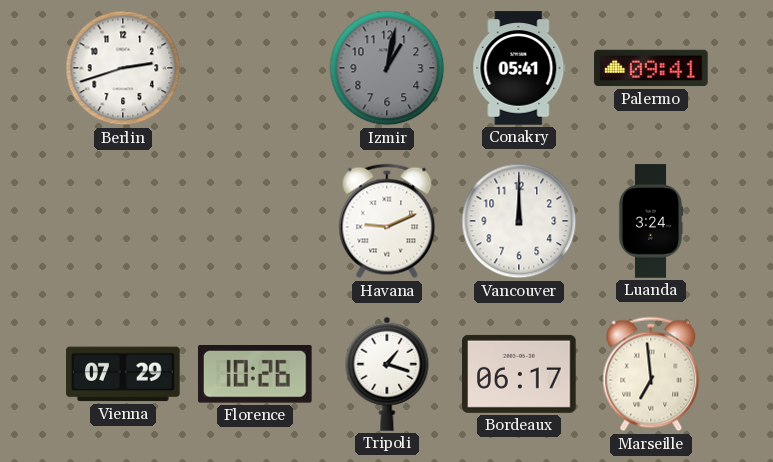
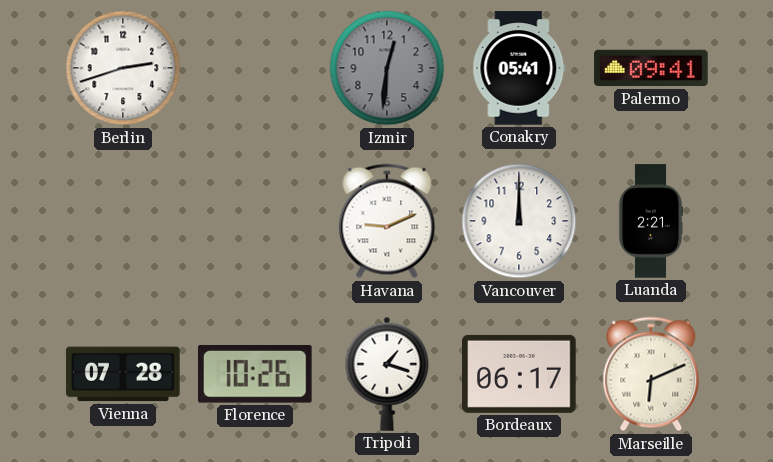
Izmir: 1:02 -> 12:31 (387, 68)
Luanda: 3:24 -> 2:21 (651, 221)
Vienna: 07:29 -> 07:28 (123, 374)
Marseille: 6:59 -> 6:11 (651, 374)
